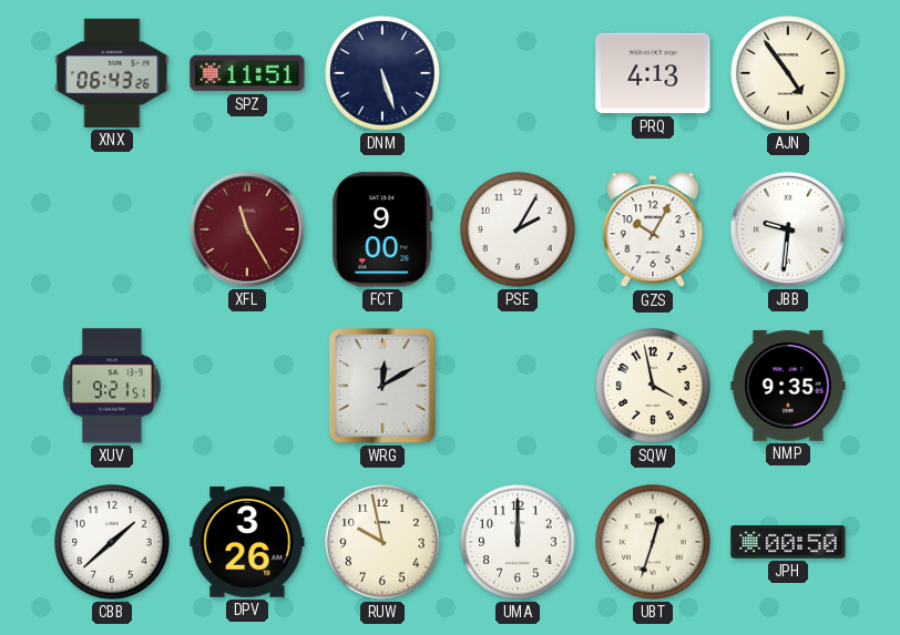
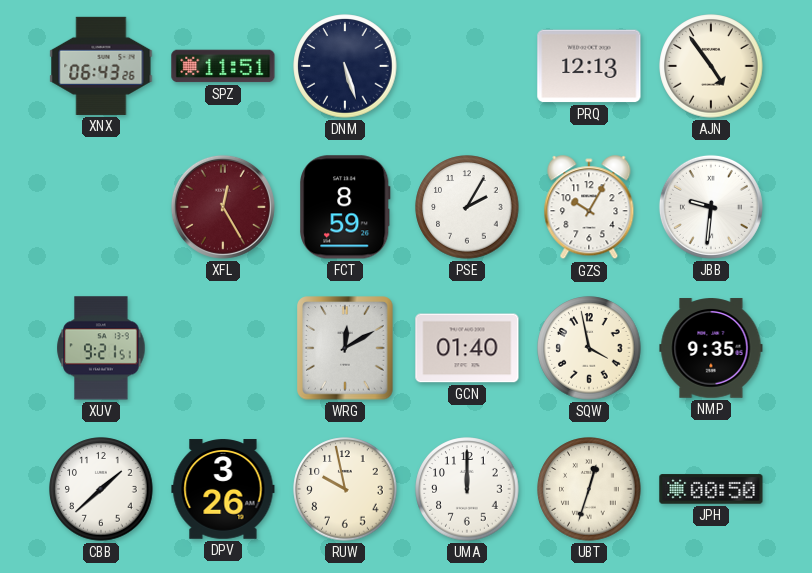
PRQ: 4:13 -> 12:13 (589, 66)
XFL: 11:25 -> 12:25 (223, 207)
FCT: 9:00 -> 8:59 (345, 207)
GCN: none -> 01:40 (467, 348)
